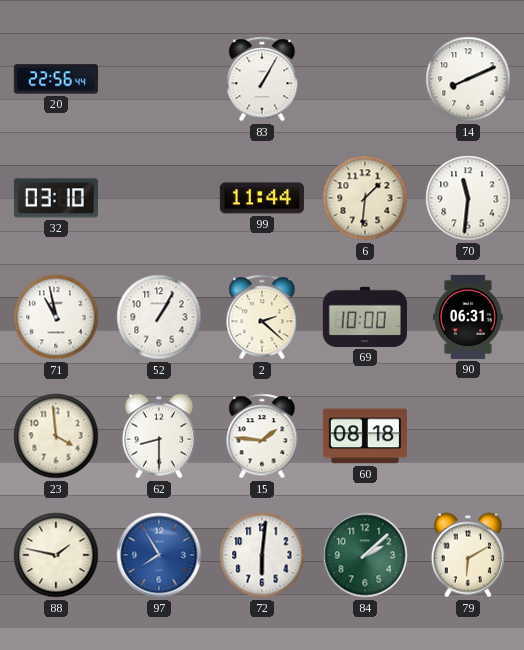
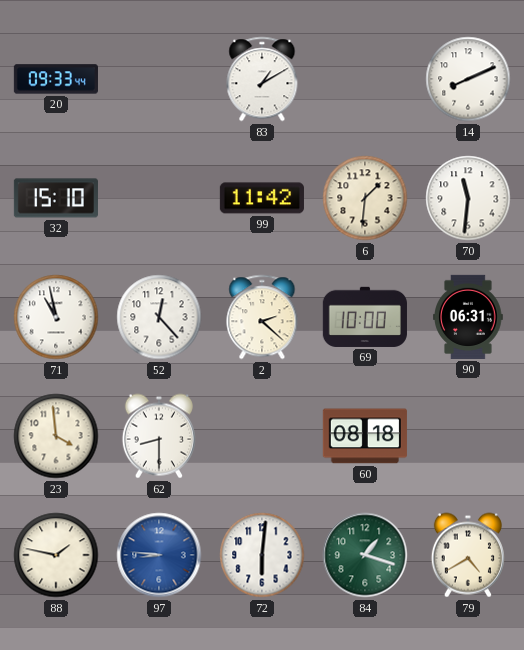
20: 22:56 -> 09:33 (56, 79)
83: 1:05 -> 1:10 (262, 79)
32: 03:10 -> 15:10 (56, 198)
99: 11:44 -> 11:42 (262, 198)
52: 1:05 -> 12:23 (159, 317)
15: 1:46 -> none (262, 436)
97: 7:55 -> 8:46 (159, 555)
84: 2:08 -> 1:18 (365, 555)
79: 6:10 -> 4:40 (468, 555)
